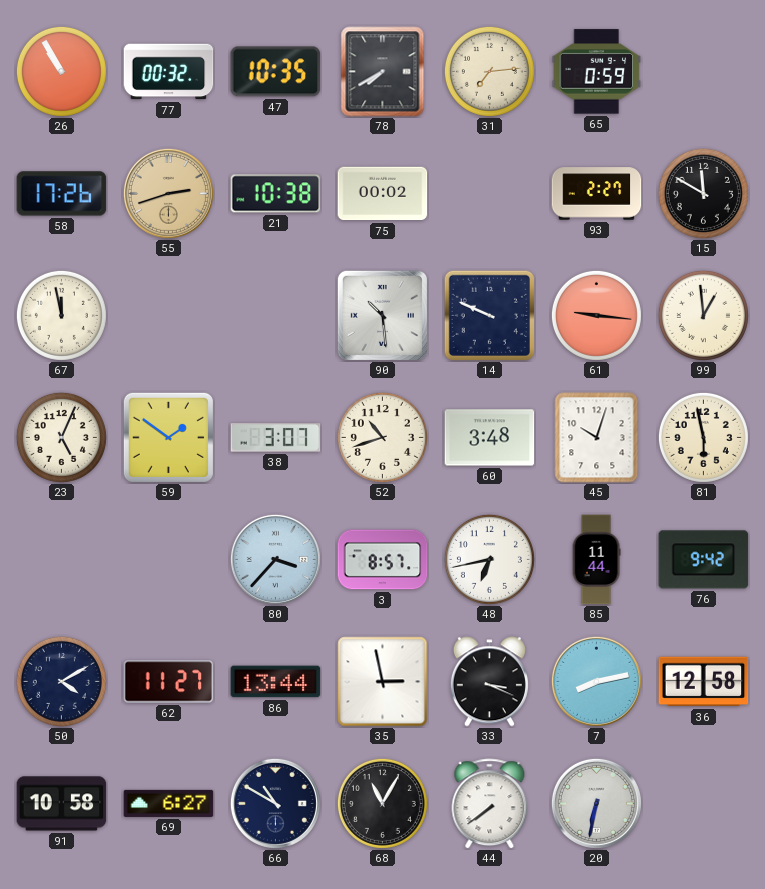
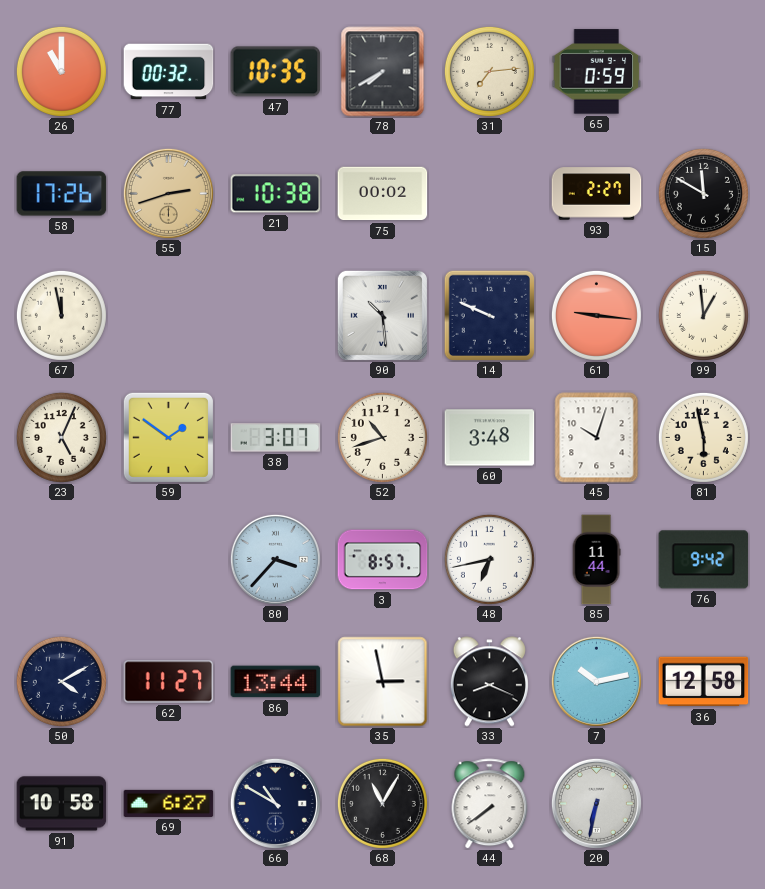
26: 10:55 -> 11:00 (61, 71)
33: 3:19 -> 8:19 (489, 682)
7: 8:13 -> 10:13 (596, 681)
